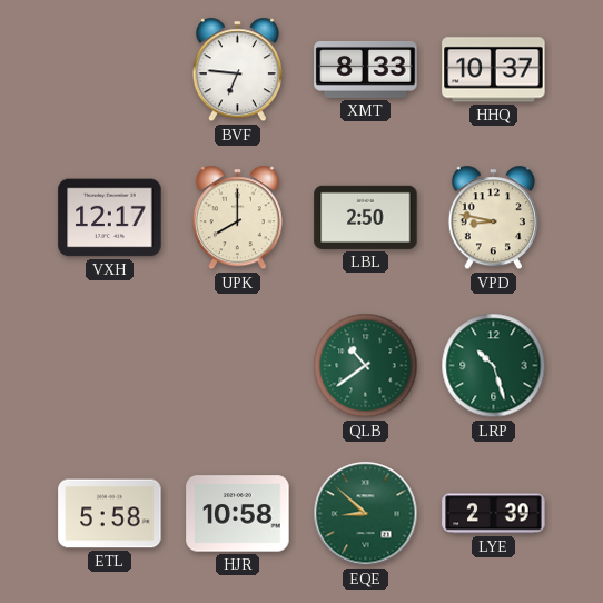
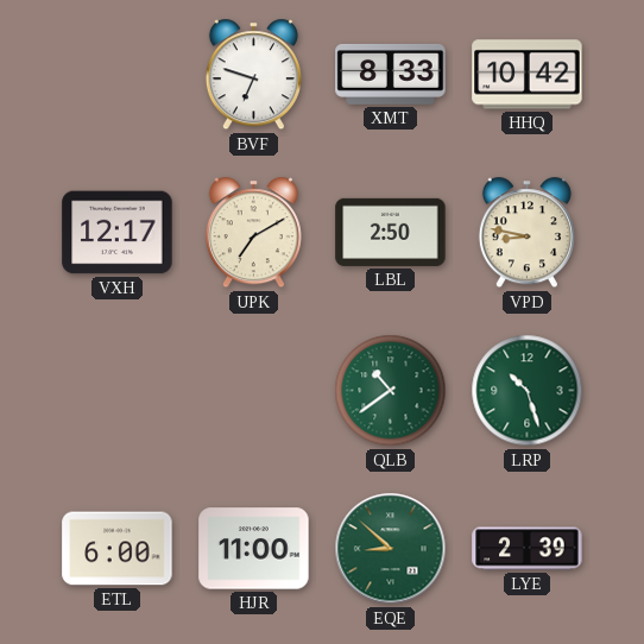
BVF: 6:46 -> 6:48 (253, 75)
HHQ: 10:37 -> 10:42 (528, 75)
UPK: 8:00 -> 7:10 (253, 233)
ETL: 5:58 -> 6:00 (118, 549)
HJR: 10:58 -> 11:00 (254, 549)
